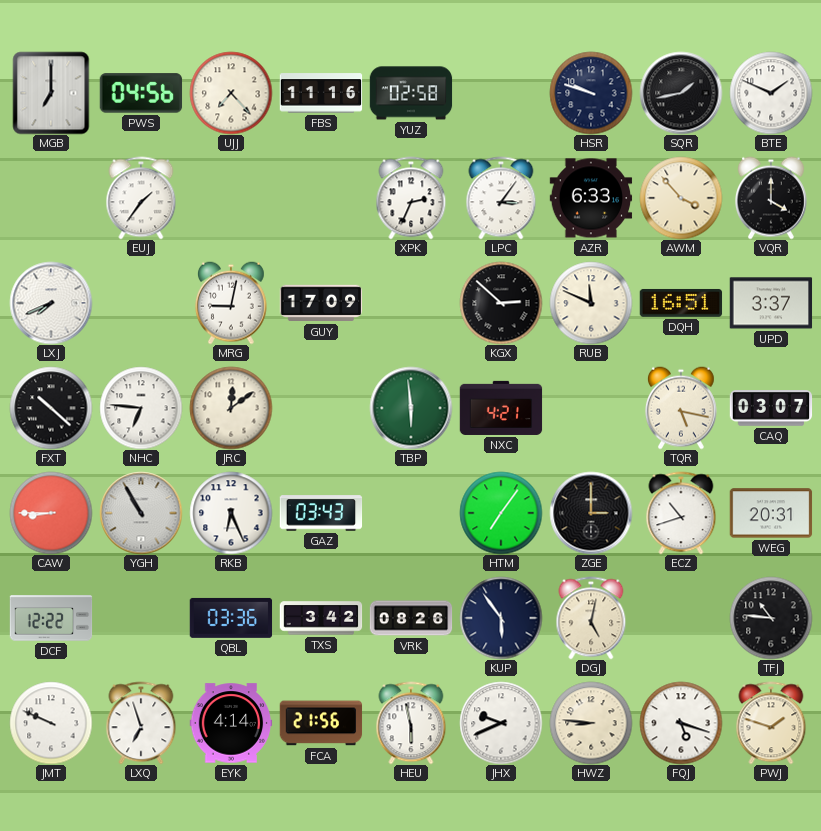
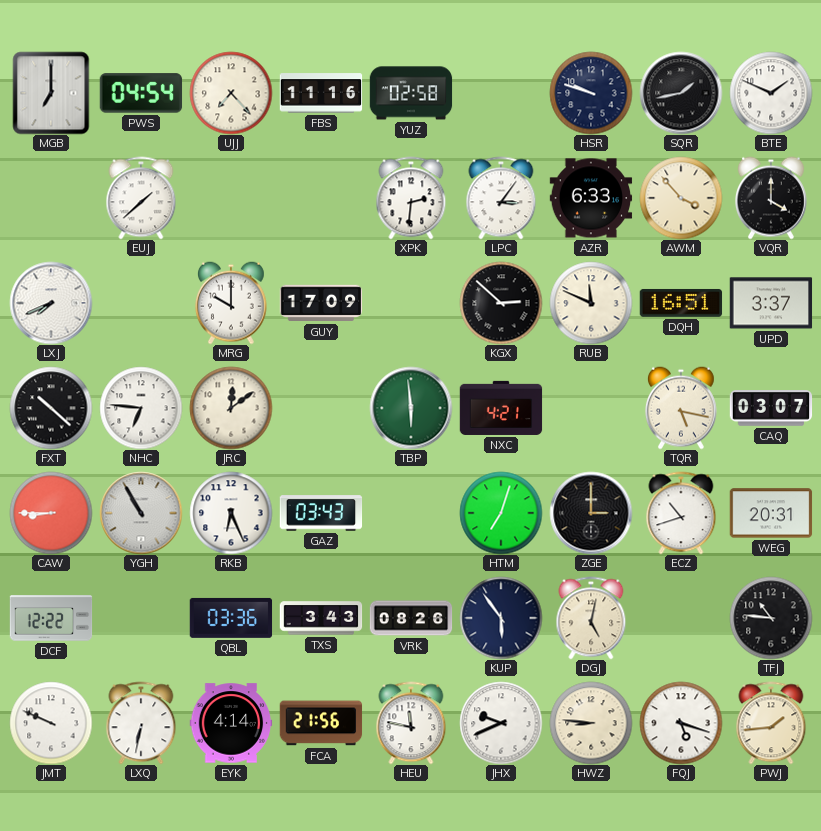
PWS: 04:56 -> 04:54 (141, 93)
EUJ: 1:36 -> 1:38 (141, 198)
XPK: 2:34 -> 2:31 (411, 198)
MRG: 9:02 -> 10:00 (232, 303)
HTM: 7:06 -> 7:03 (501, 513)
TXS: 3:42 -> 3:43 (321, 618)
LXQ: 6:57 -> 6:32 (141, 723)
HEU: 5:58 -> 11:47 (411, 723)
PWJ: 1:48 -> 1:44 (771, 723)
